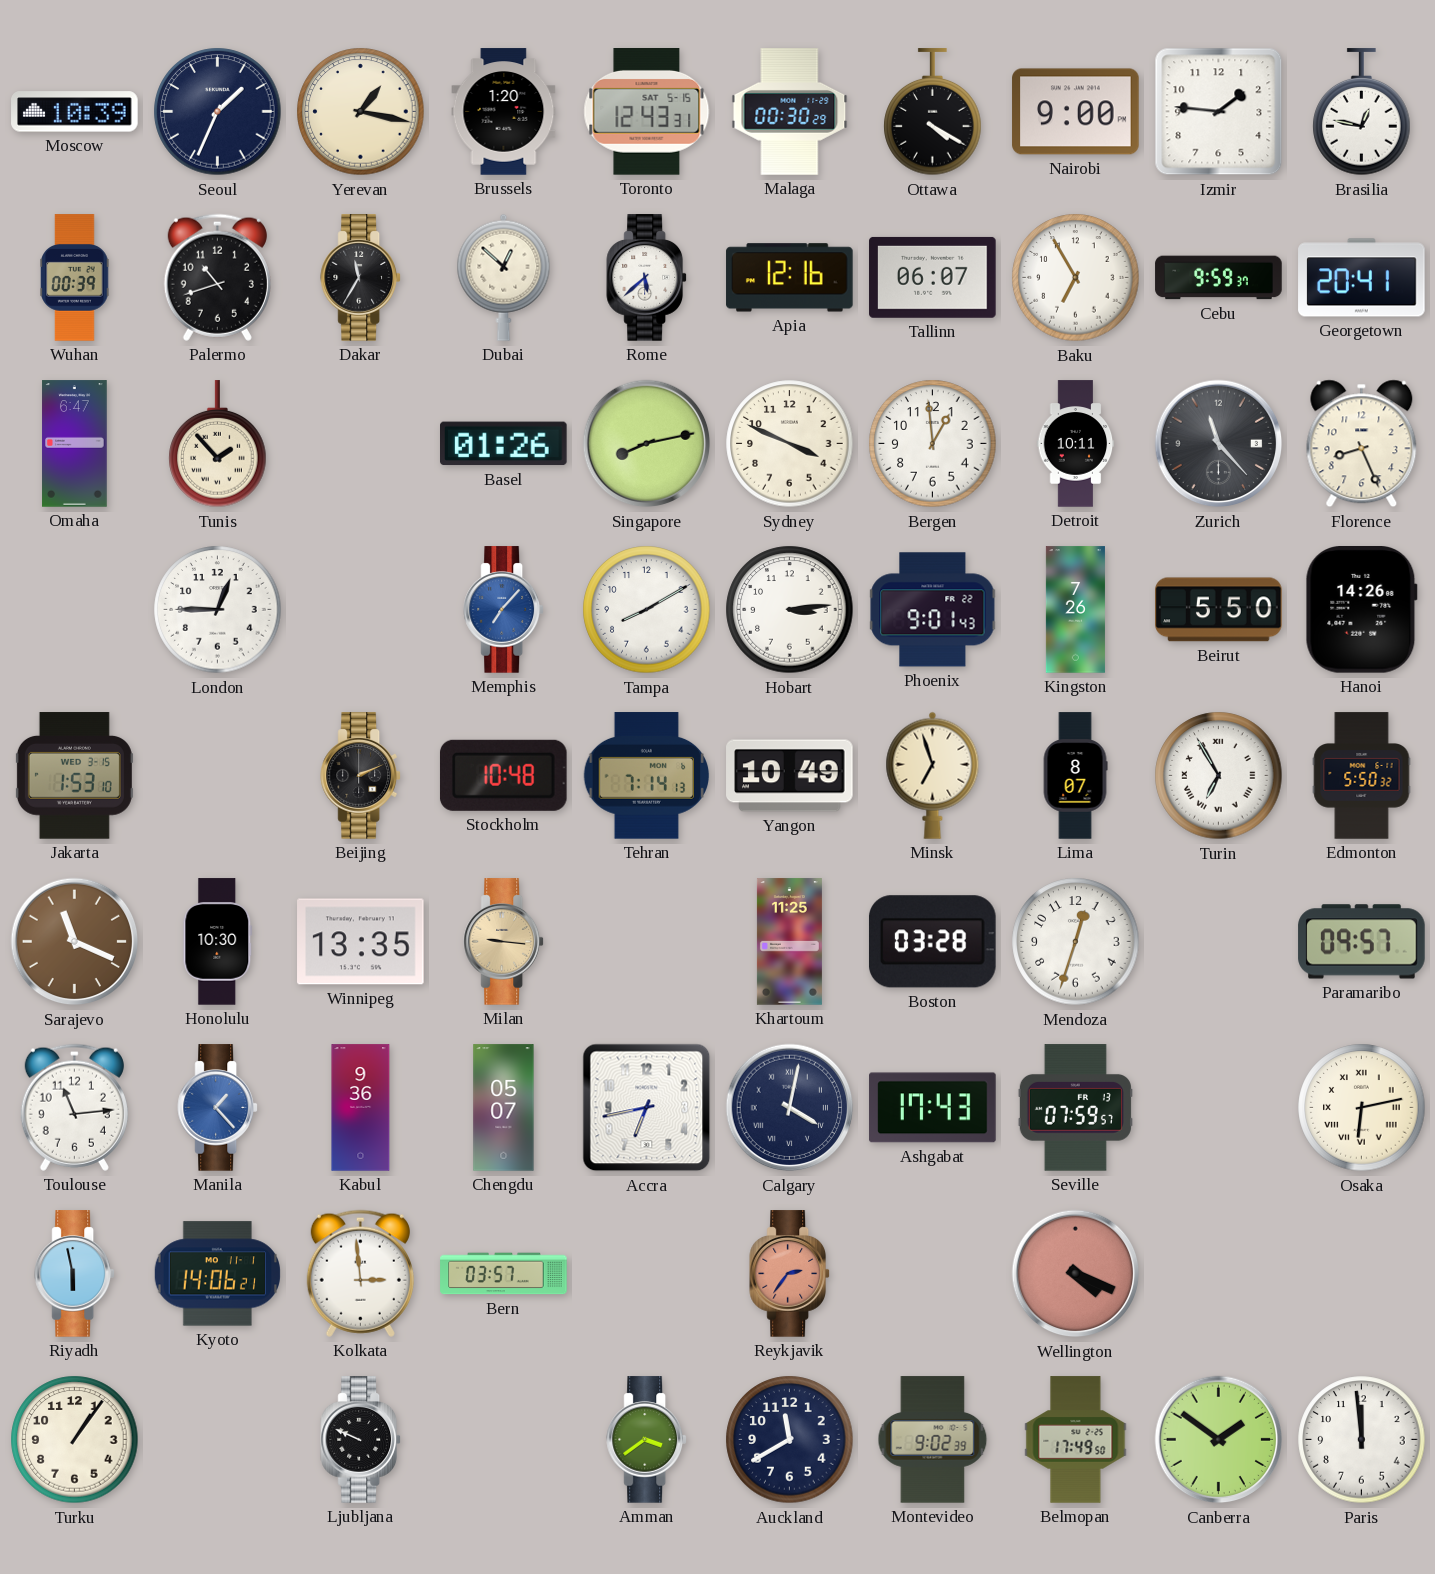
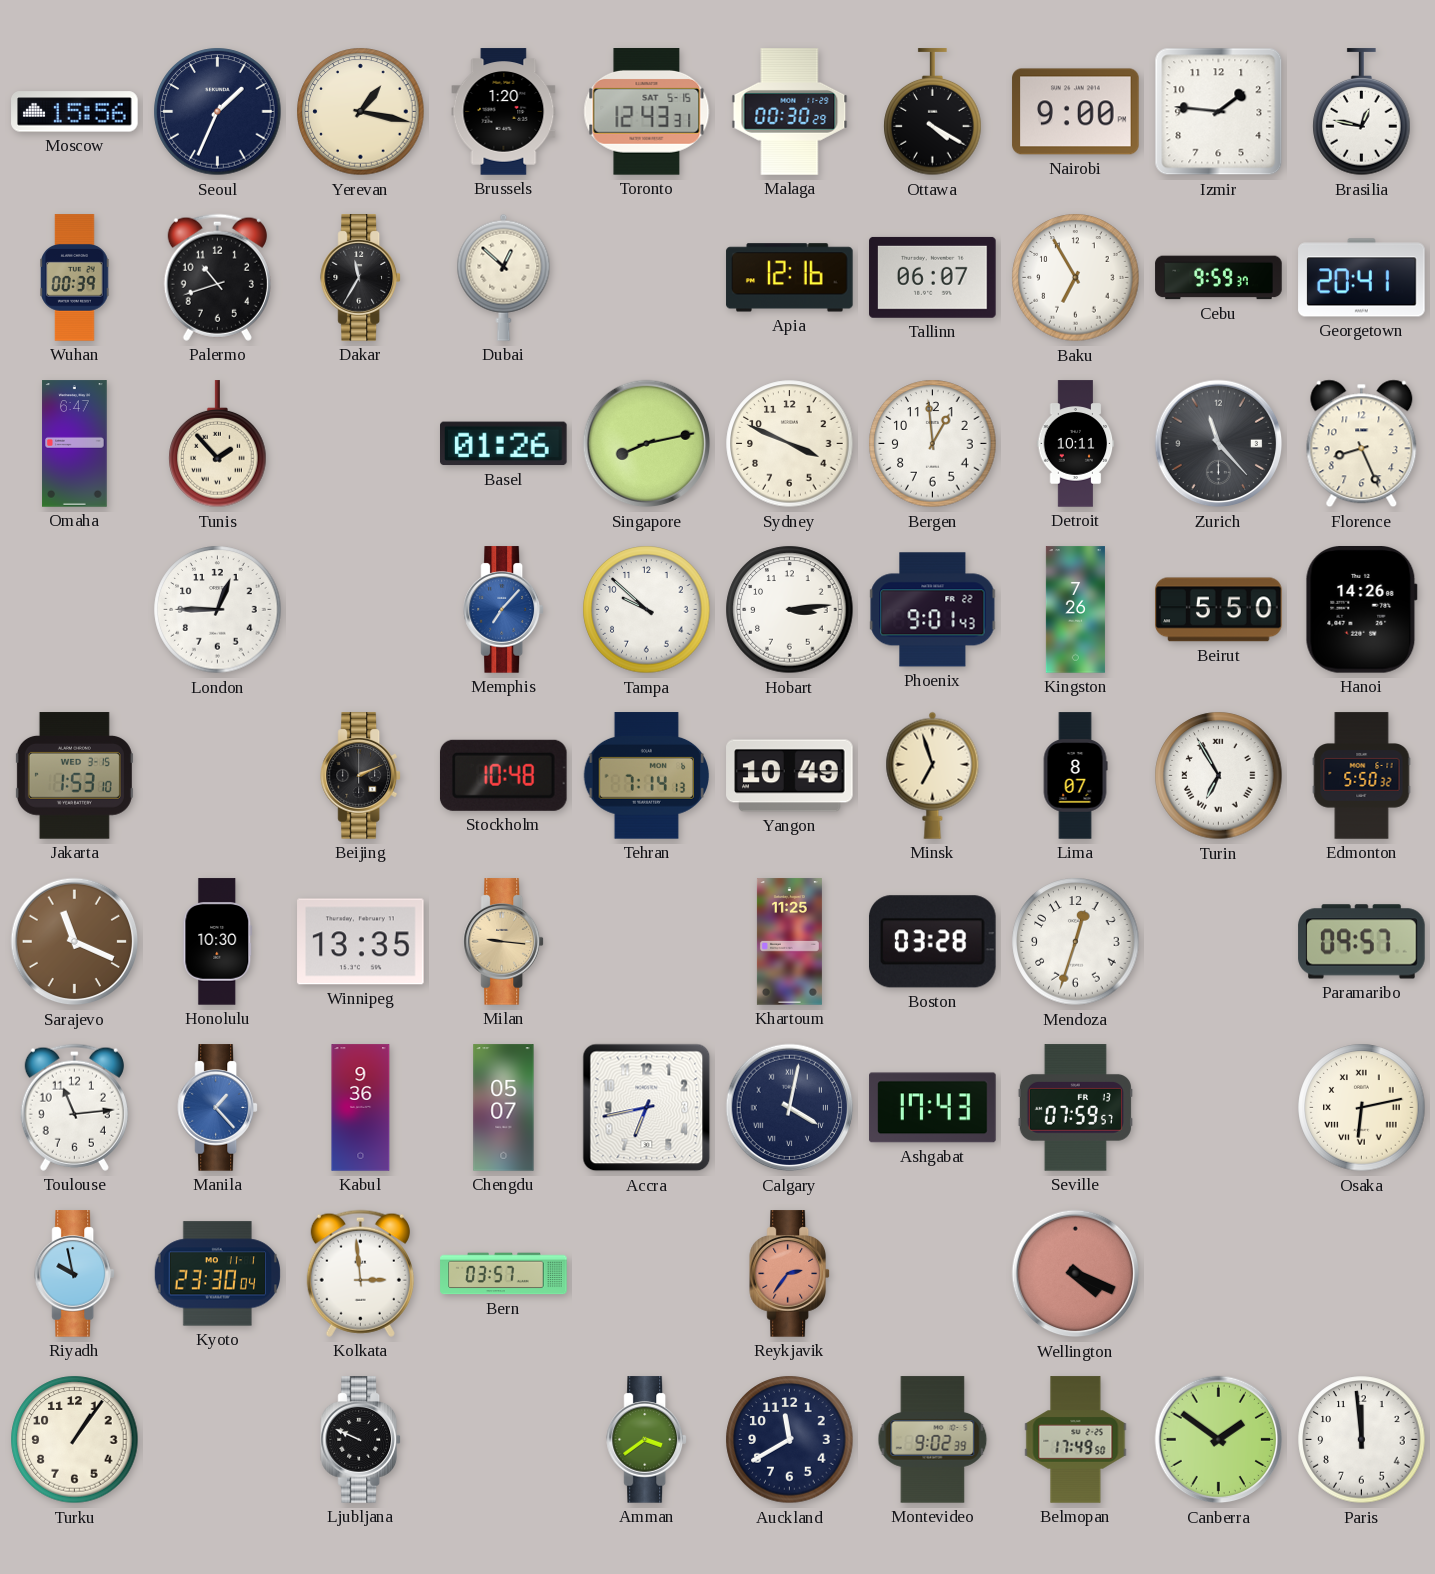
Moscow: 10:39 -> 15:56 (75, 112)
Rome: 5:38 -> none (647, 278)
Tampa: 8:10 -> 9:52 (647, 610)
Riyadh: 5:58 -> 9:58 (75, 1274)
Kyoto: 14:06 -> 23:30 (217, 1274)
